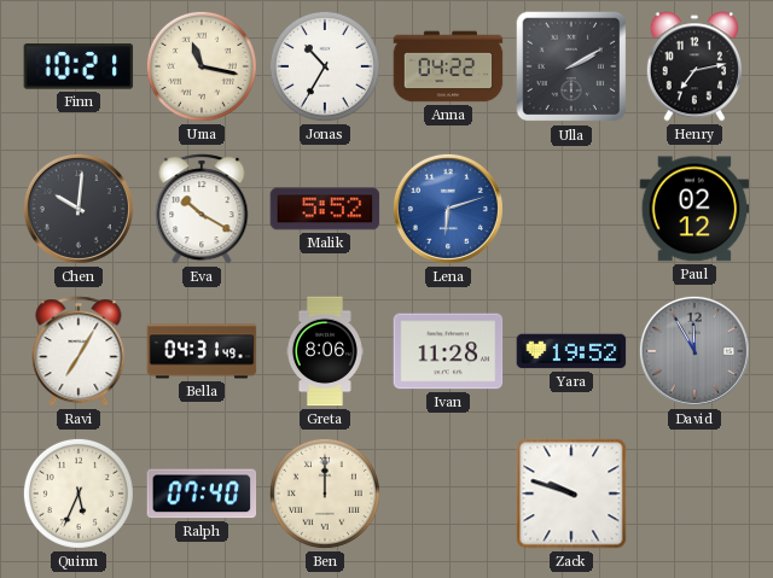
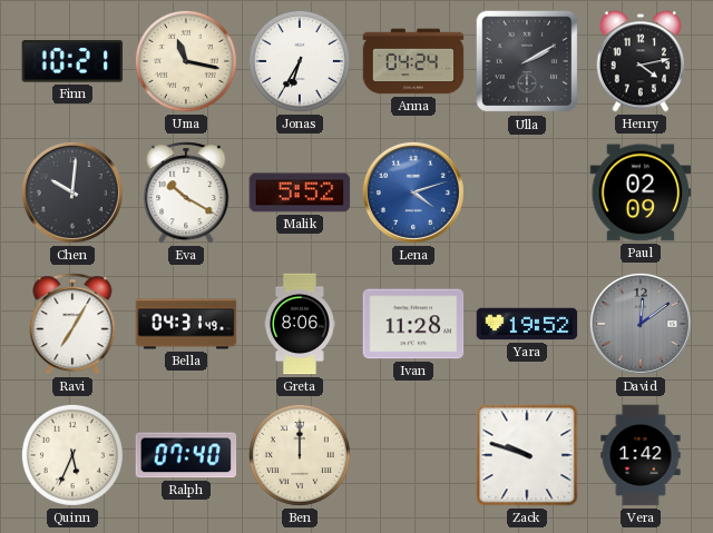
Jonas: 10:35 -> 6:35 (300, 61)
Anna: 04:22 -> 04:24 (413, 61)
Henry: 7:13 -> 4:13 (639, 61)
Lena: 6:12 -> 4:12 (413, 193)
Paul: 02:12 -> 02:09 (641, 193)
David: 11:55 -> 12:09 (641, 324)
Vera: none -> 1:42 (641, 455)
